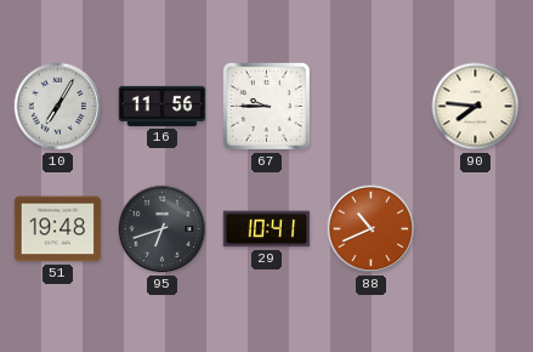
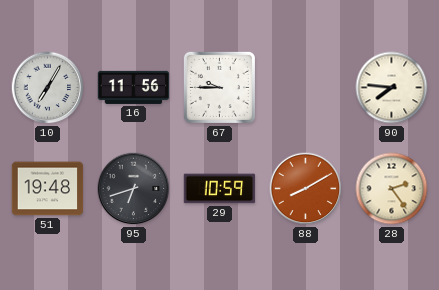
29: 10:41 -> 10:59 (220, 189)
88: 10:41 -> 8:10 (306, 189)
28: none -> 2:24 (392, 189)
